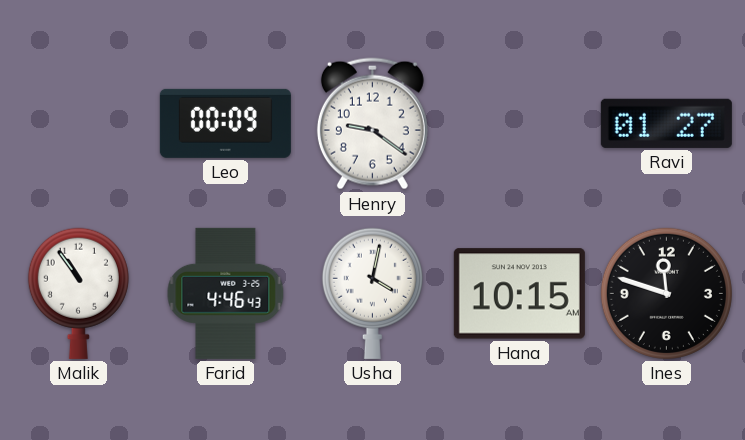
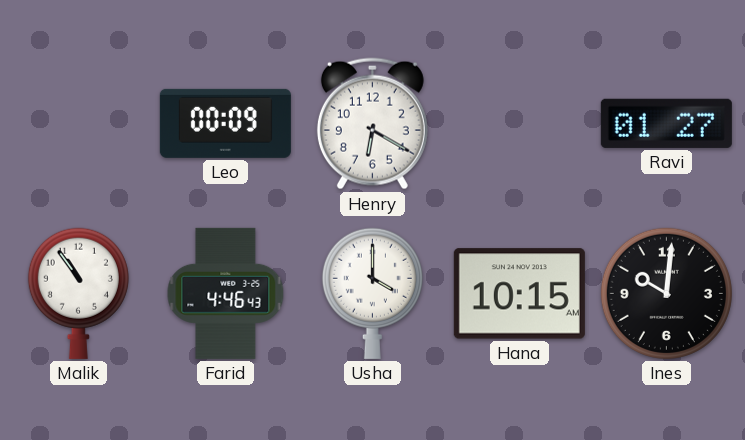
Henry: 9:21 -> 6:20 (372, 124)
Usha: 4:02 -> 4:00 (372, 293)
Ines: 11:48 -> 10:01 (666, 293)
